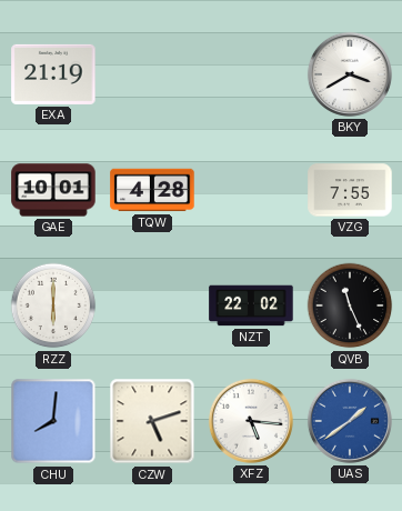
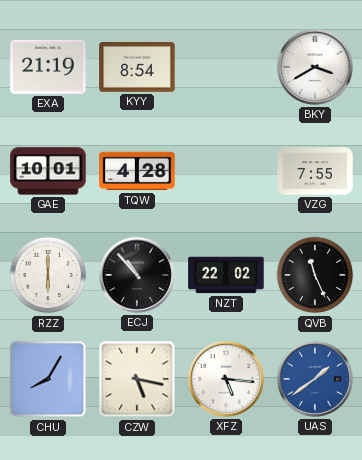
KYY: none -> 8:54 (137, 68)
ECJ: none -> 10:53 (137, 275)
CHU: 8:01 -> 8:05 (48, 379)
CZW: 5:12 -> 5:17 (137, 379)
